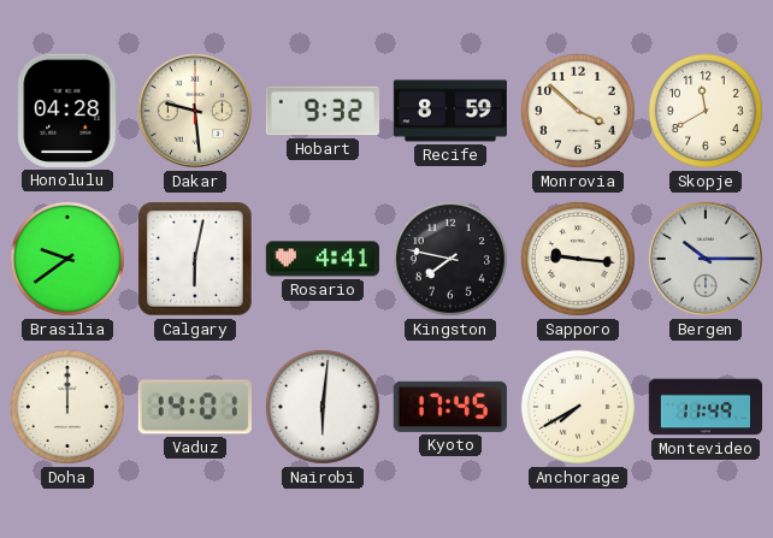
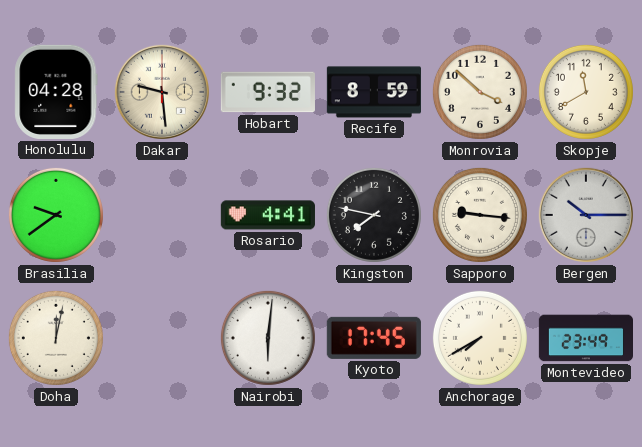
Calgary: 6:02 -> none (195, 259)
Doha: 12:00 -> 12:02 (56, 338)
Vaduz: 14:01 -> none (195, 407)
Montevideo: 11:49 -> 23:49 (585, 338)
